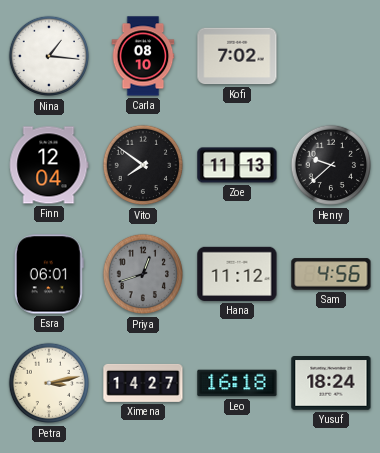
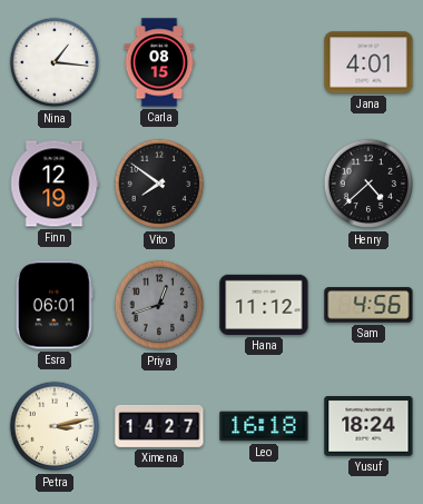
Carla: 08:10 -> 08:15 (159, 62)
Kofi: 7:02 -> none (237, 56)
Jana: none -> 4:01 (368, 62)
Finn: 12:04 -> 12:19 (55, 184)
Zoe: 11:13 -> none (237, 165)
Henry: 9:38 -> 4:38 (368, 184)
